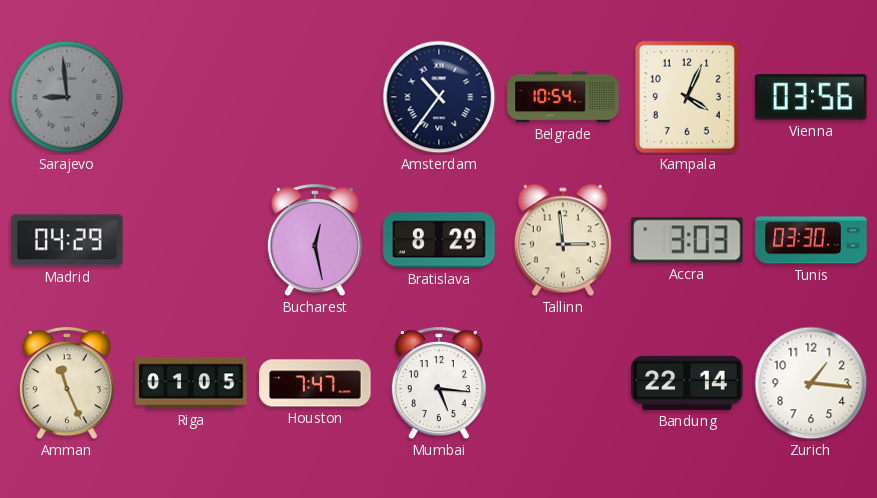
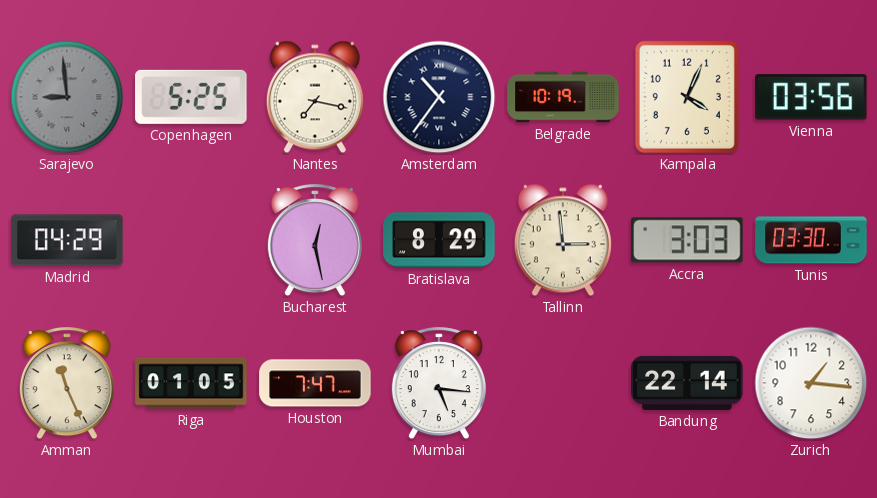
Copenhagen: none -> 5:25 (191, 97)
Nantes: none -> 7:17 (315, 97)
Belgrade: 10:54 -> 10:19 (563, 97)
